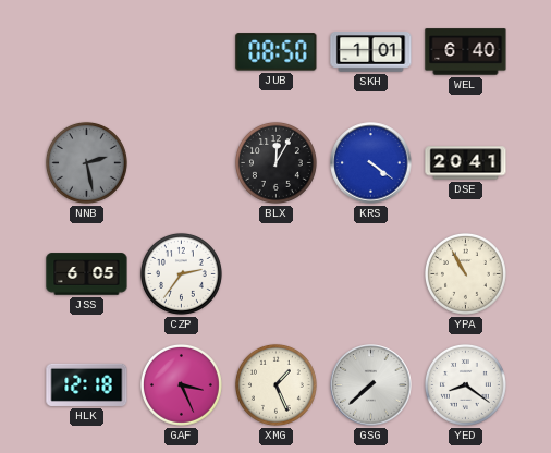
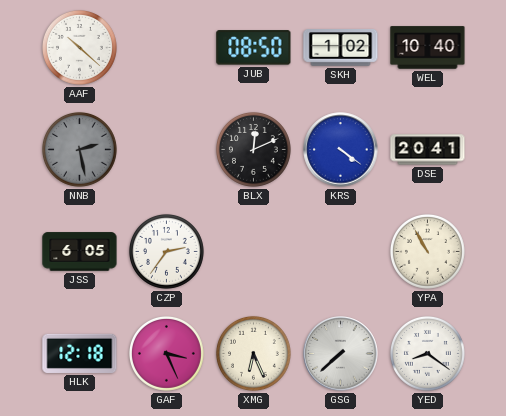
AAF: none -> 10:22 (79, 47)
SKH: 1:01 -> 1:02 (341, 48)
WEL: 6:40 -> 10:40 (428, 48)
BLX: 12:05 -> 12:11 (253, 149)
XMG: 1:26 -> 6:26 (253, 353)
